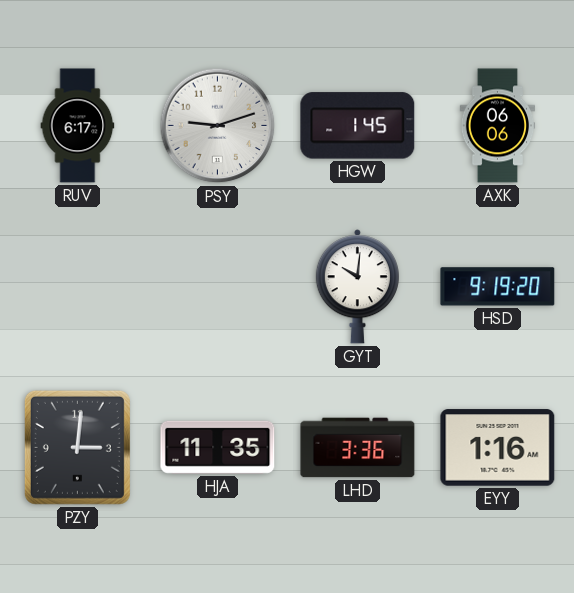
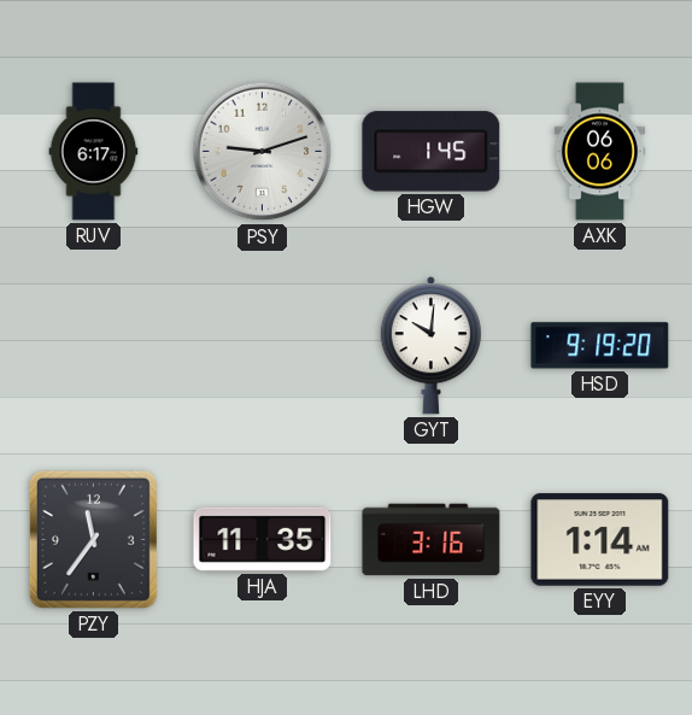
PZY: 3:01 -> 11:36 (93, 539)
LHD: 3:36 -> 3:16 (432, 540)
EYY: 1:16 -> 1:14 (600, 540)
